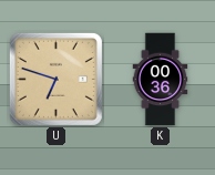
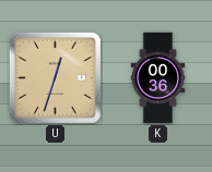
U: 6:48 -> 12:33 (55, 77)
